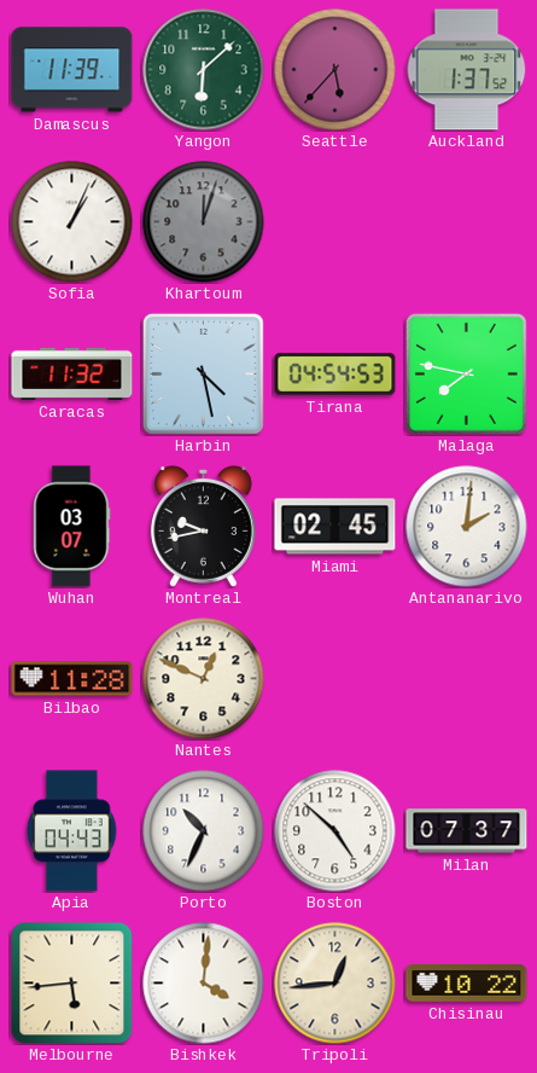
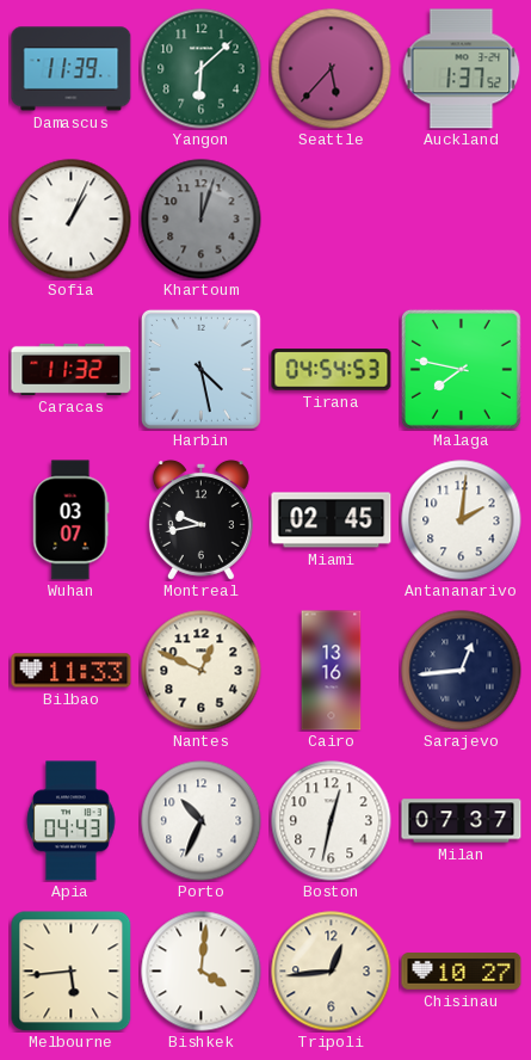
Bilbao: 11:28 -> 11:33 (72, 671)
Cairo: none -> 13:16 (332, 671)
Sarajevo: none -> 12:44 (462, 671)
Boston: 4:52 -> 12:32 (332, 821)
Chisinau: 10:22 -> 10:27 (462, 972)
